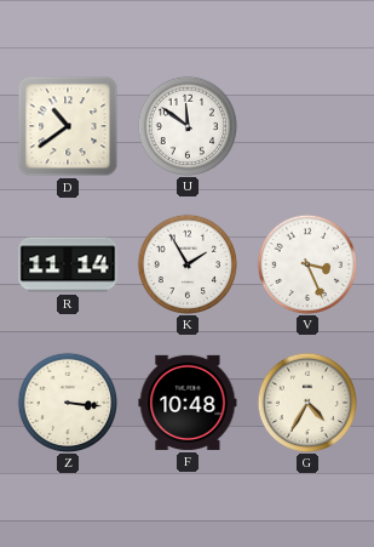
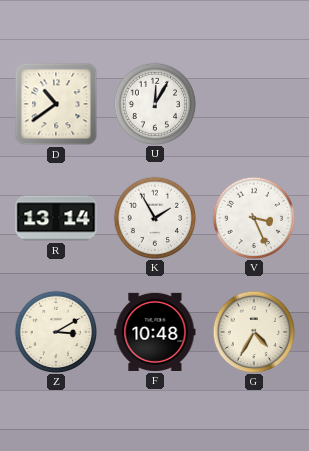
U: 11:51 -> 12:05 (154, 103)
R: 11:14 -> 13:14 (56, 218)
Z: 3:16 -> 3:10 (55, 331)
